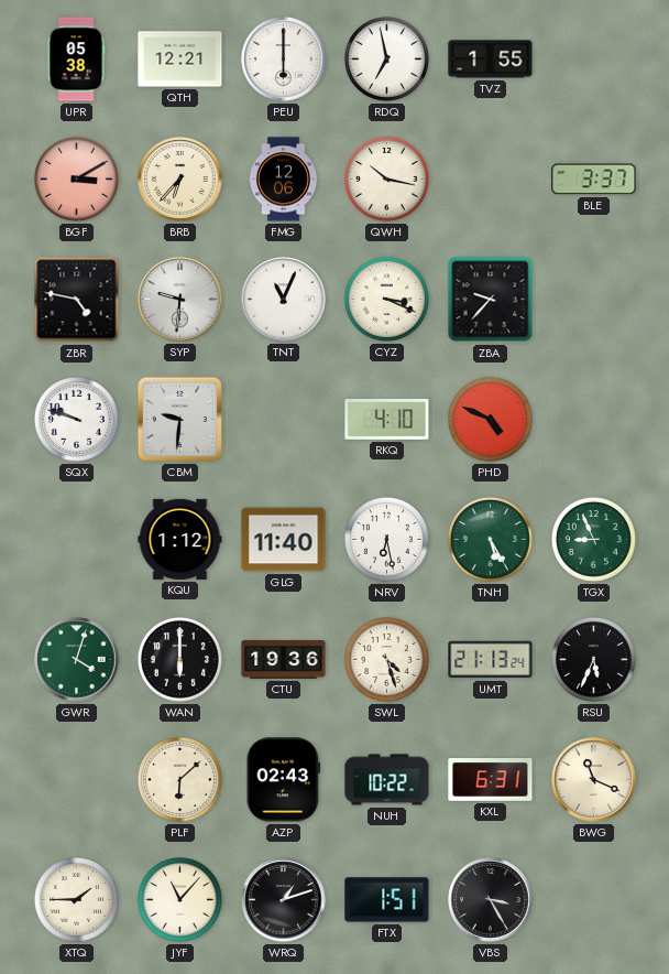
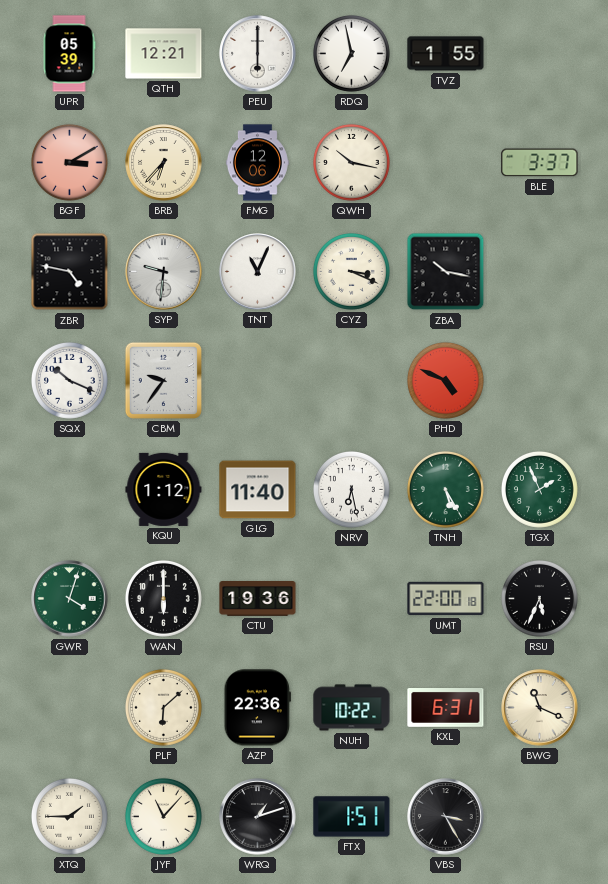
UPR: 05:38 -> 05:39 (69, 54)
ZBA: 9:37 -> 10:17 (446, 272)
SQX: 9:48 -> 10:19 (69, 380)
CBM: 9:31 -> 9:36 (163, 380)
RKQ: 4:10 -> none (387, 419)
TGX: 8:56 -> 1:56 (539, 489)
SWL: 4:27 -> none (386, 659)
UMT: 21:13 -> 22:00 (446, 599)
AZP: 02:43 -> 22:36 (257, 708)
